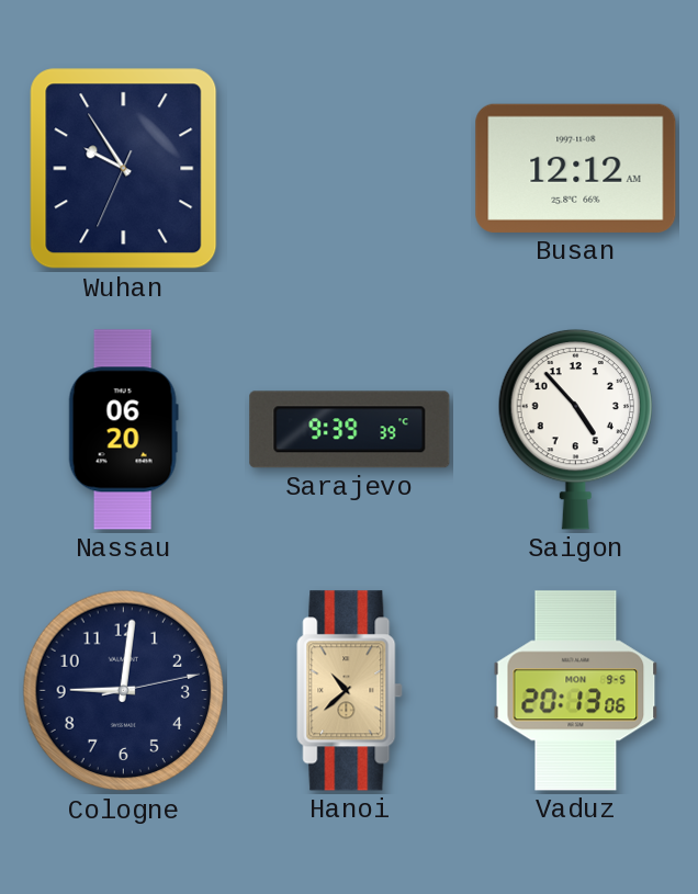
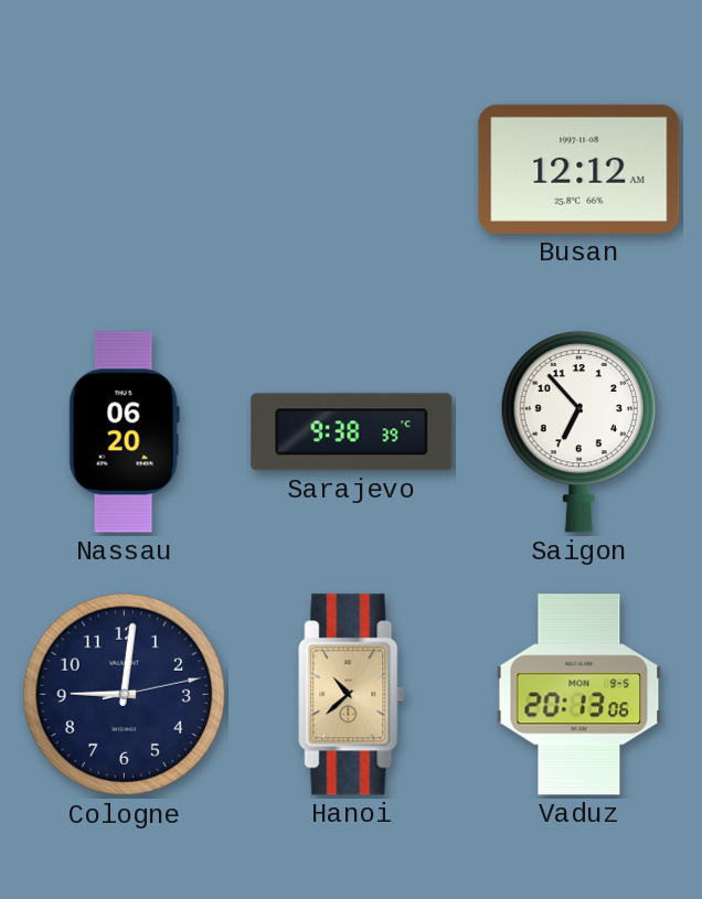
Wuhan: 9:54 -> none (124, 169)
Sarajevo: 9:39 -> 9:38 (352, 432)
Saigon: 4:53 -> 6:53 (578, 431)
